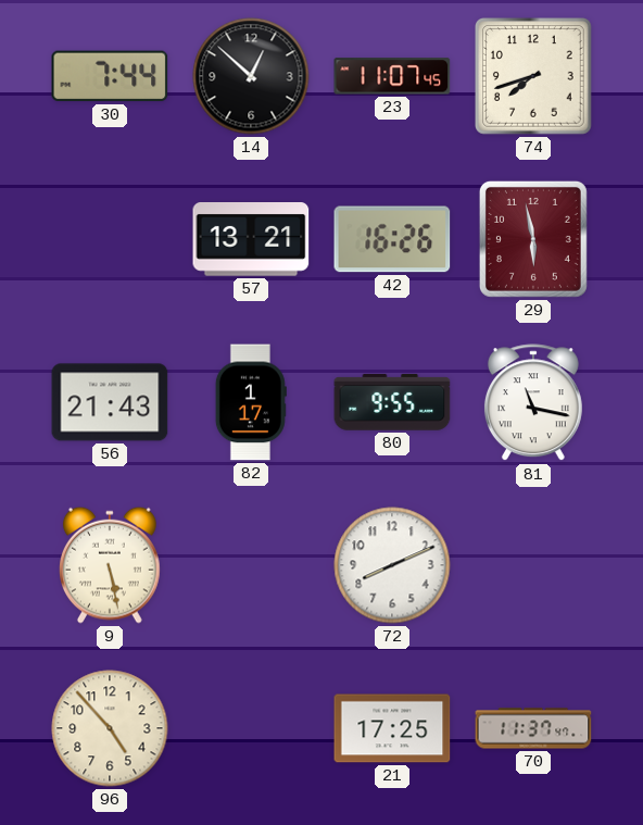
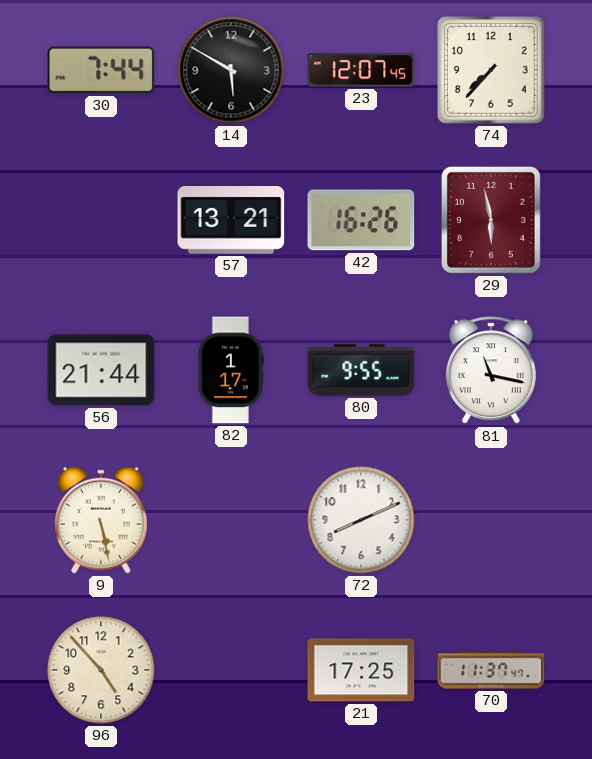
14: 12:52 -> 5:50 (231, 70)
23: 11:07 -> 12:07 (361, 70)
74: 7:42 -> 7:37 (492, 71)
56: 21:43 -> 21:44 (101, 370)
